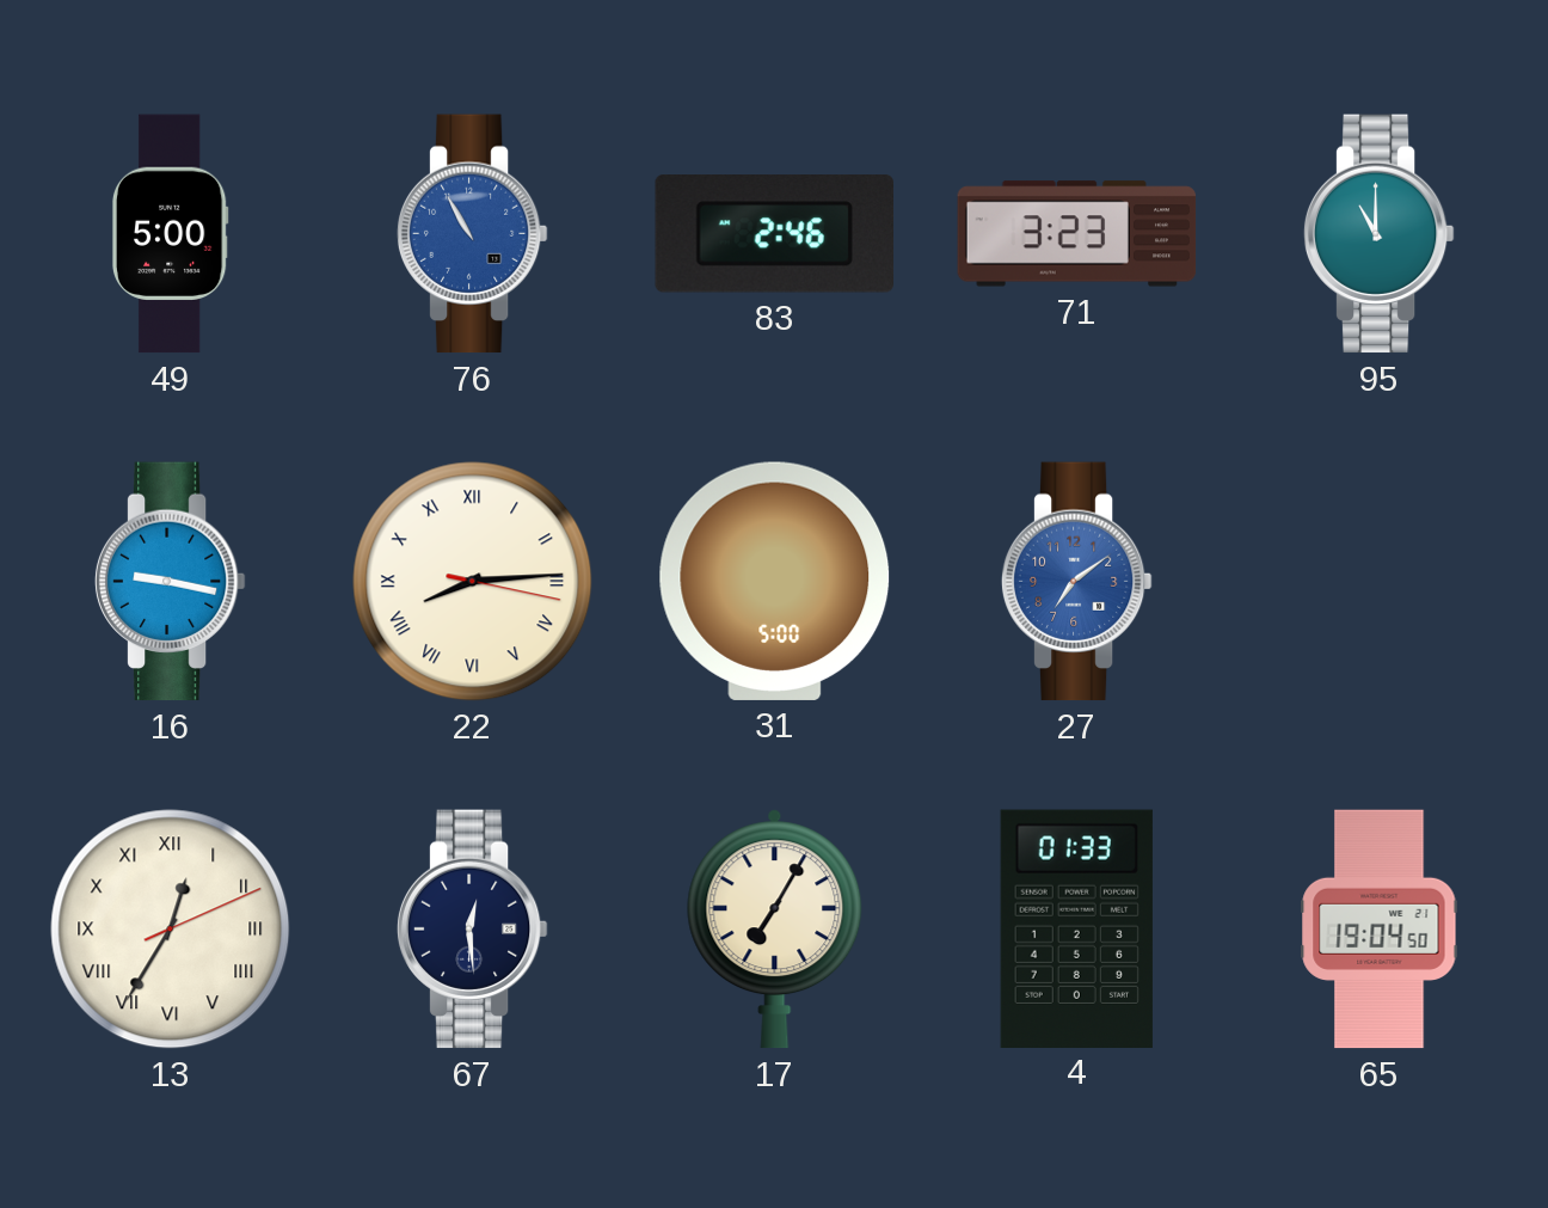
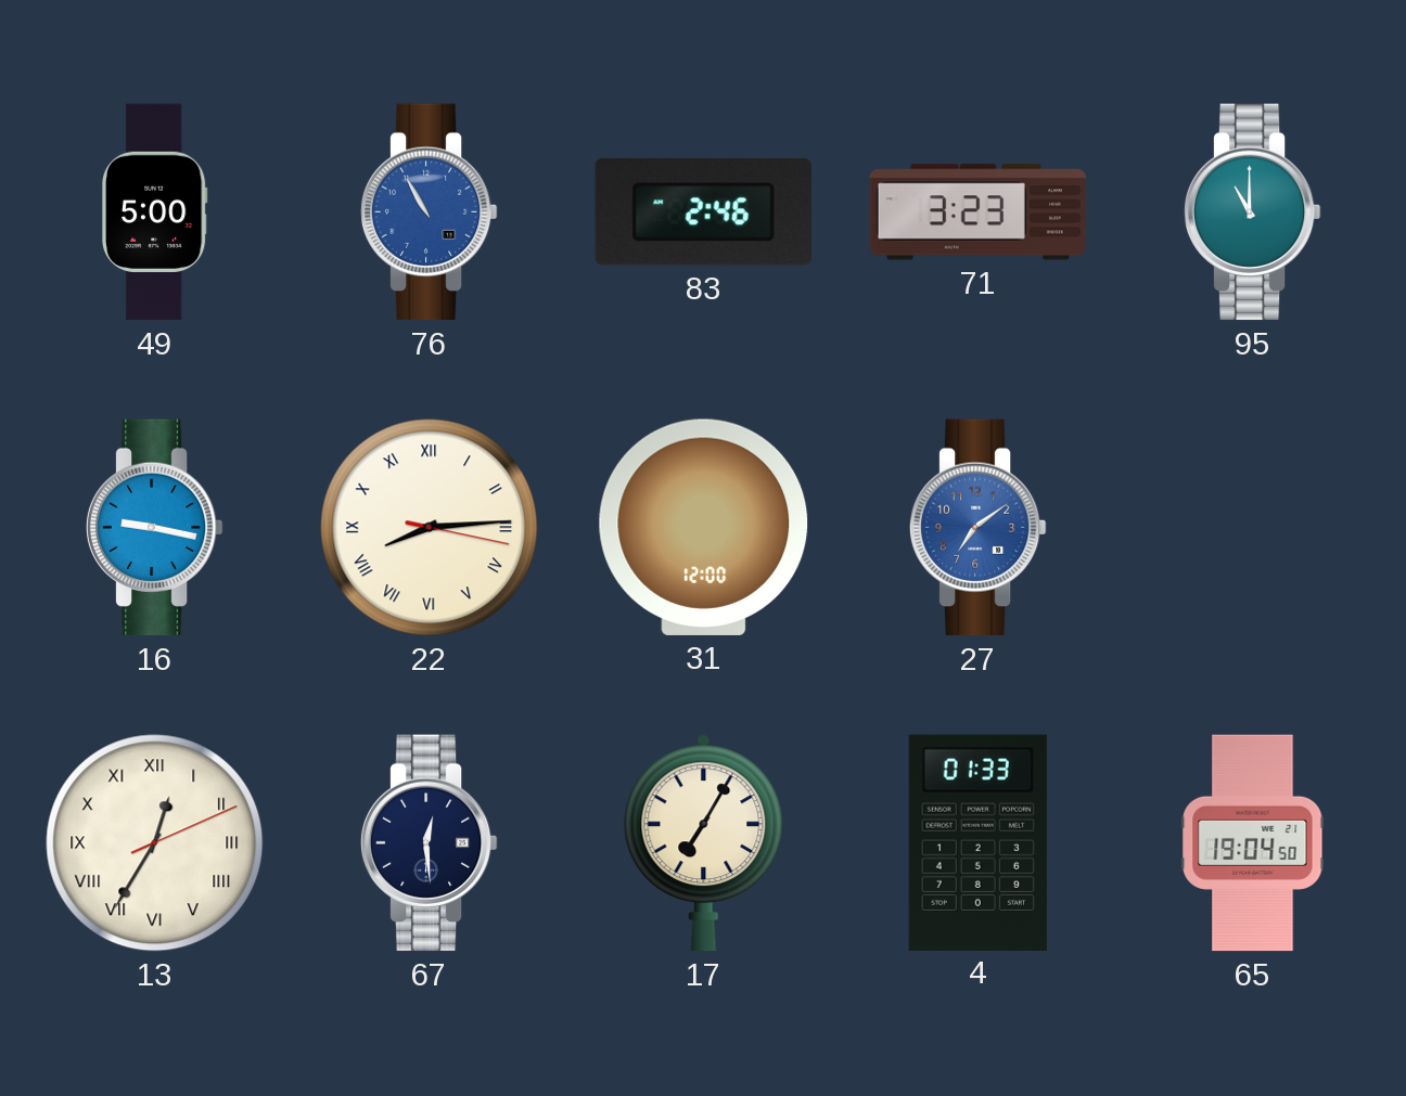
31: 5:00 -> 12:00 (704, 527)
